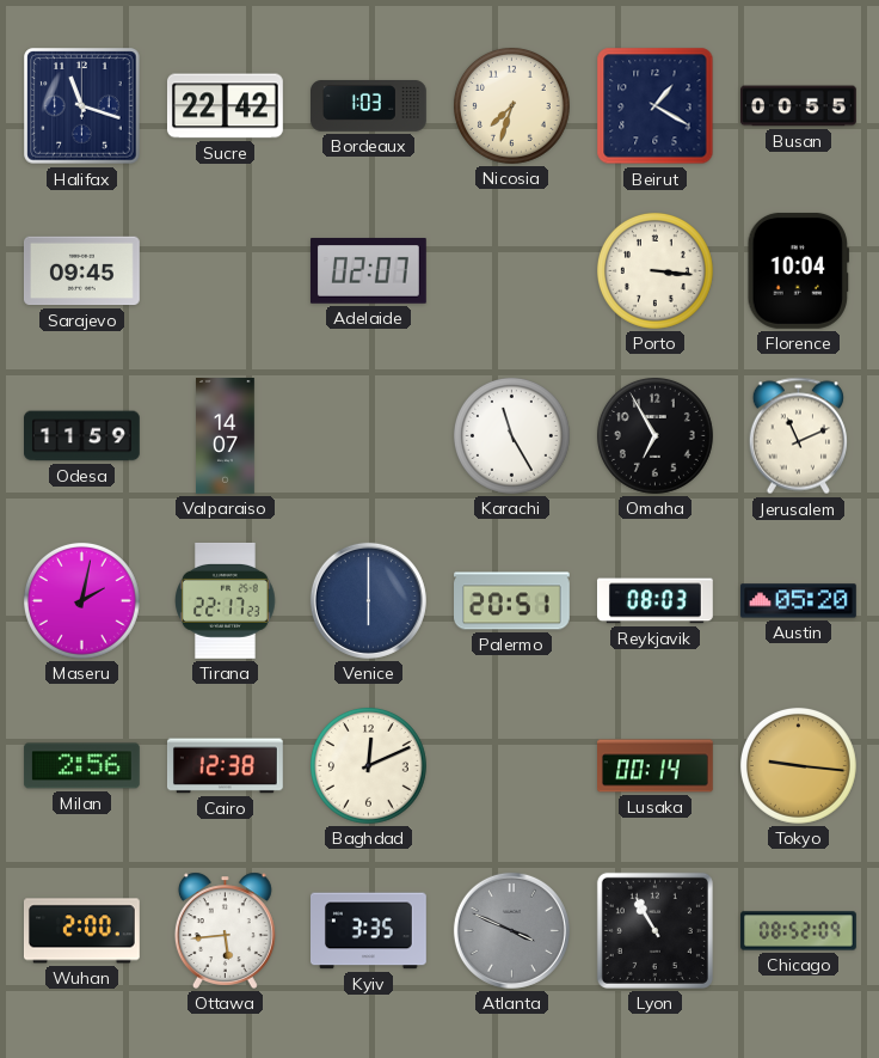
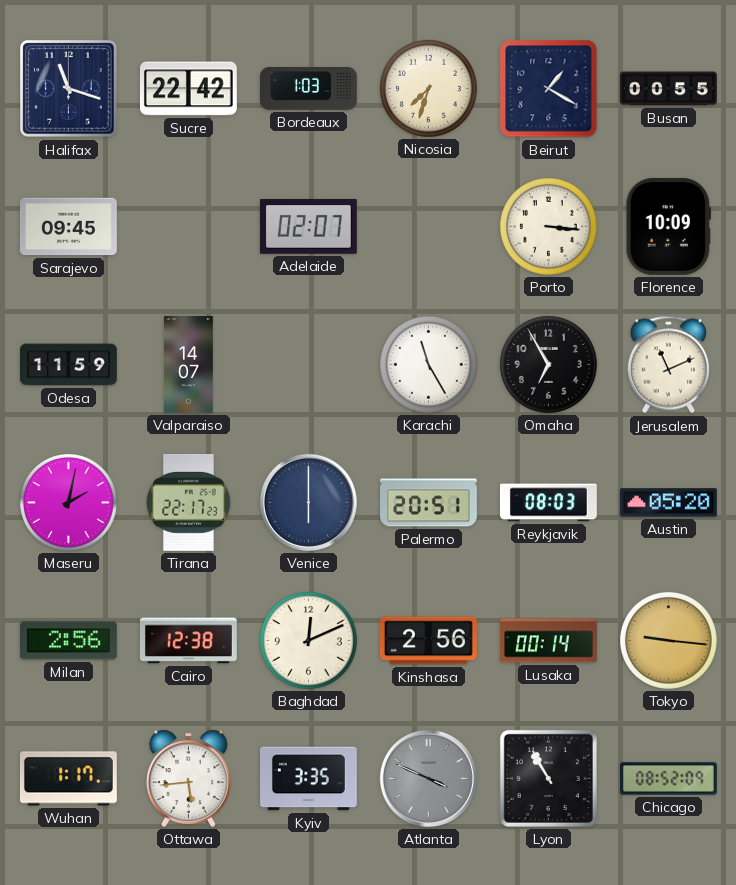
Florence: 10:04 -> 10:09 (668, 226)
Kinshasa: none -> 2:56 (429, 641)
Wuhan: 2:00 -> 1:17 (68, 779)
